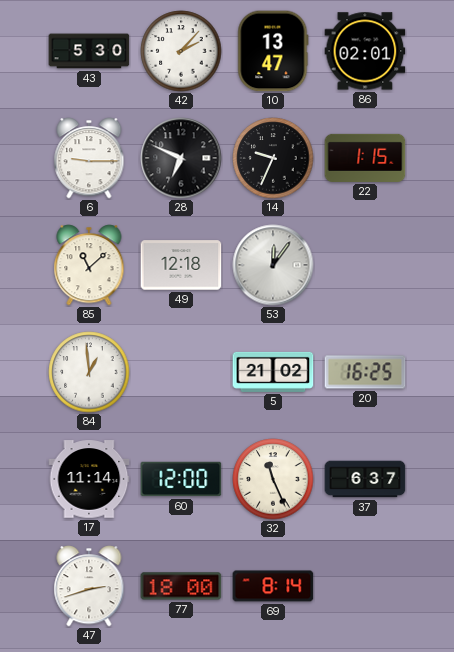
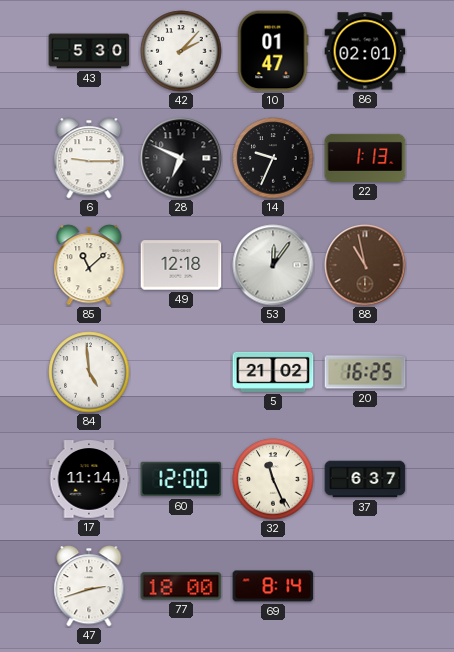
10: 13:47 -> 01:47 (273, 51)
22: 1:15 -> 1:13 (365, 158)
88: none -> 10:58 (365, 265)
84: 12:59 -> 4:59 (89, 372)
